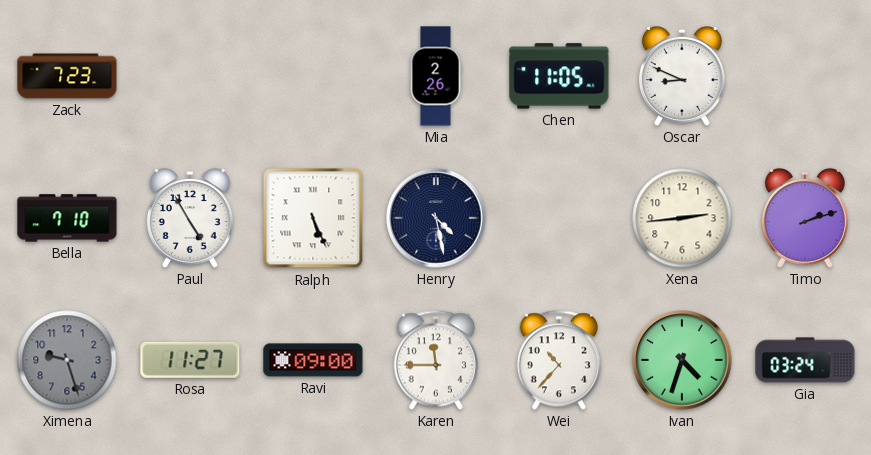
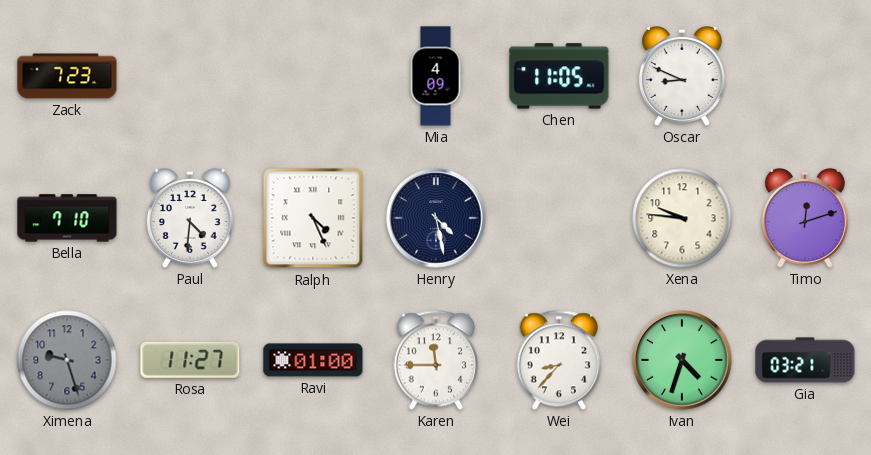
Mia: 2:26 -> 4:09 (436, 76)
Paul: 4:55 -> 4:31 (190, 219)
Ralph: 5:26 -> 4:26 (313, 218)
Xena: 2:44 -> 9:46 (682, 218)
Timo: 2:12 -> 12:12 (805, 219)
Ravi: 09:00 -> 01:00 (313, 360)
Wei: 10:37 -> 8:37 (559, 360)
Gia: 03:24 -> 03:21 (805, 360)
